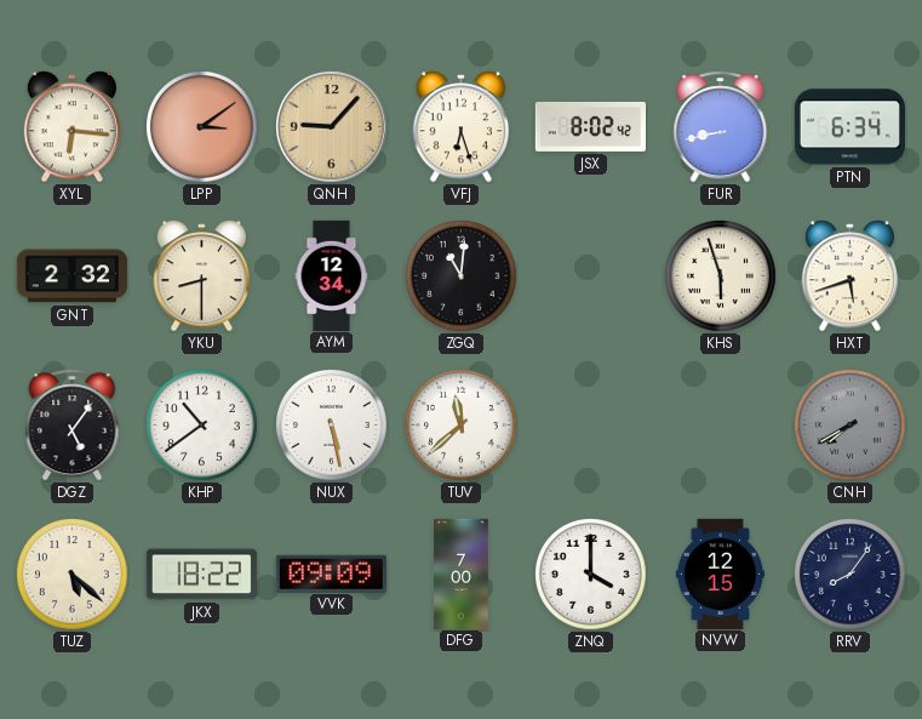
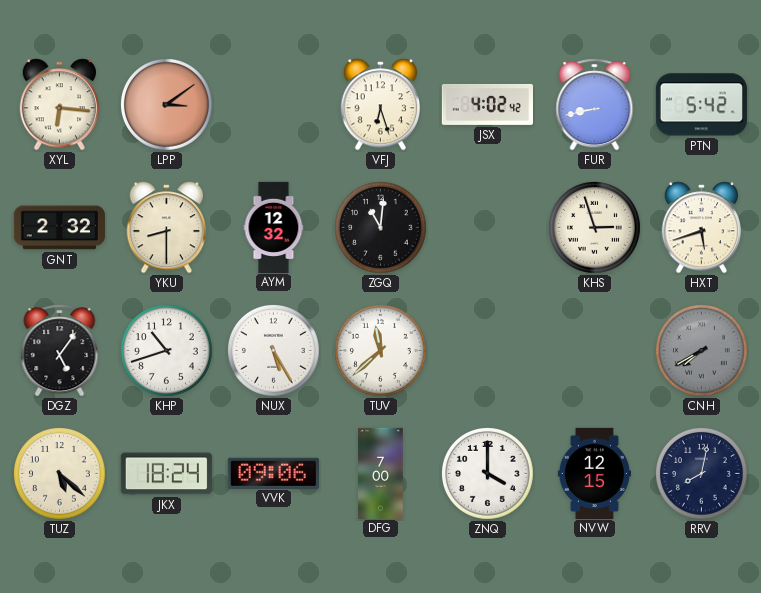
QNH: 9:07 -> none (331, 126)
JSX: 8:02 -> 4:02 (487, 104)
PTN: 6:34 -> 5:42 (701, 105)
AYM: 12:34 -> 12:32 (274, 227)
KHS: 5:57 -> 2:57 (595, 228)
KHP: 10:39 -> 10:42 (167, 351)
NUX: 5:28 -> 5:25 (274, 351)
JKX: 18:22 -> 18:24 (166, 474)
VVK: 09:09 -> 09:06 (273, 473)
RRV: 8:06 -> 8:02 (702, 474)
